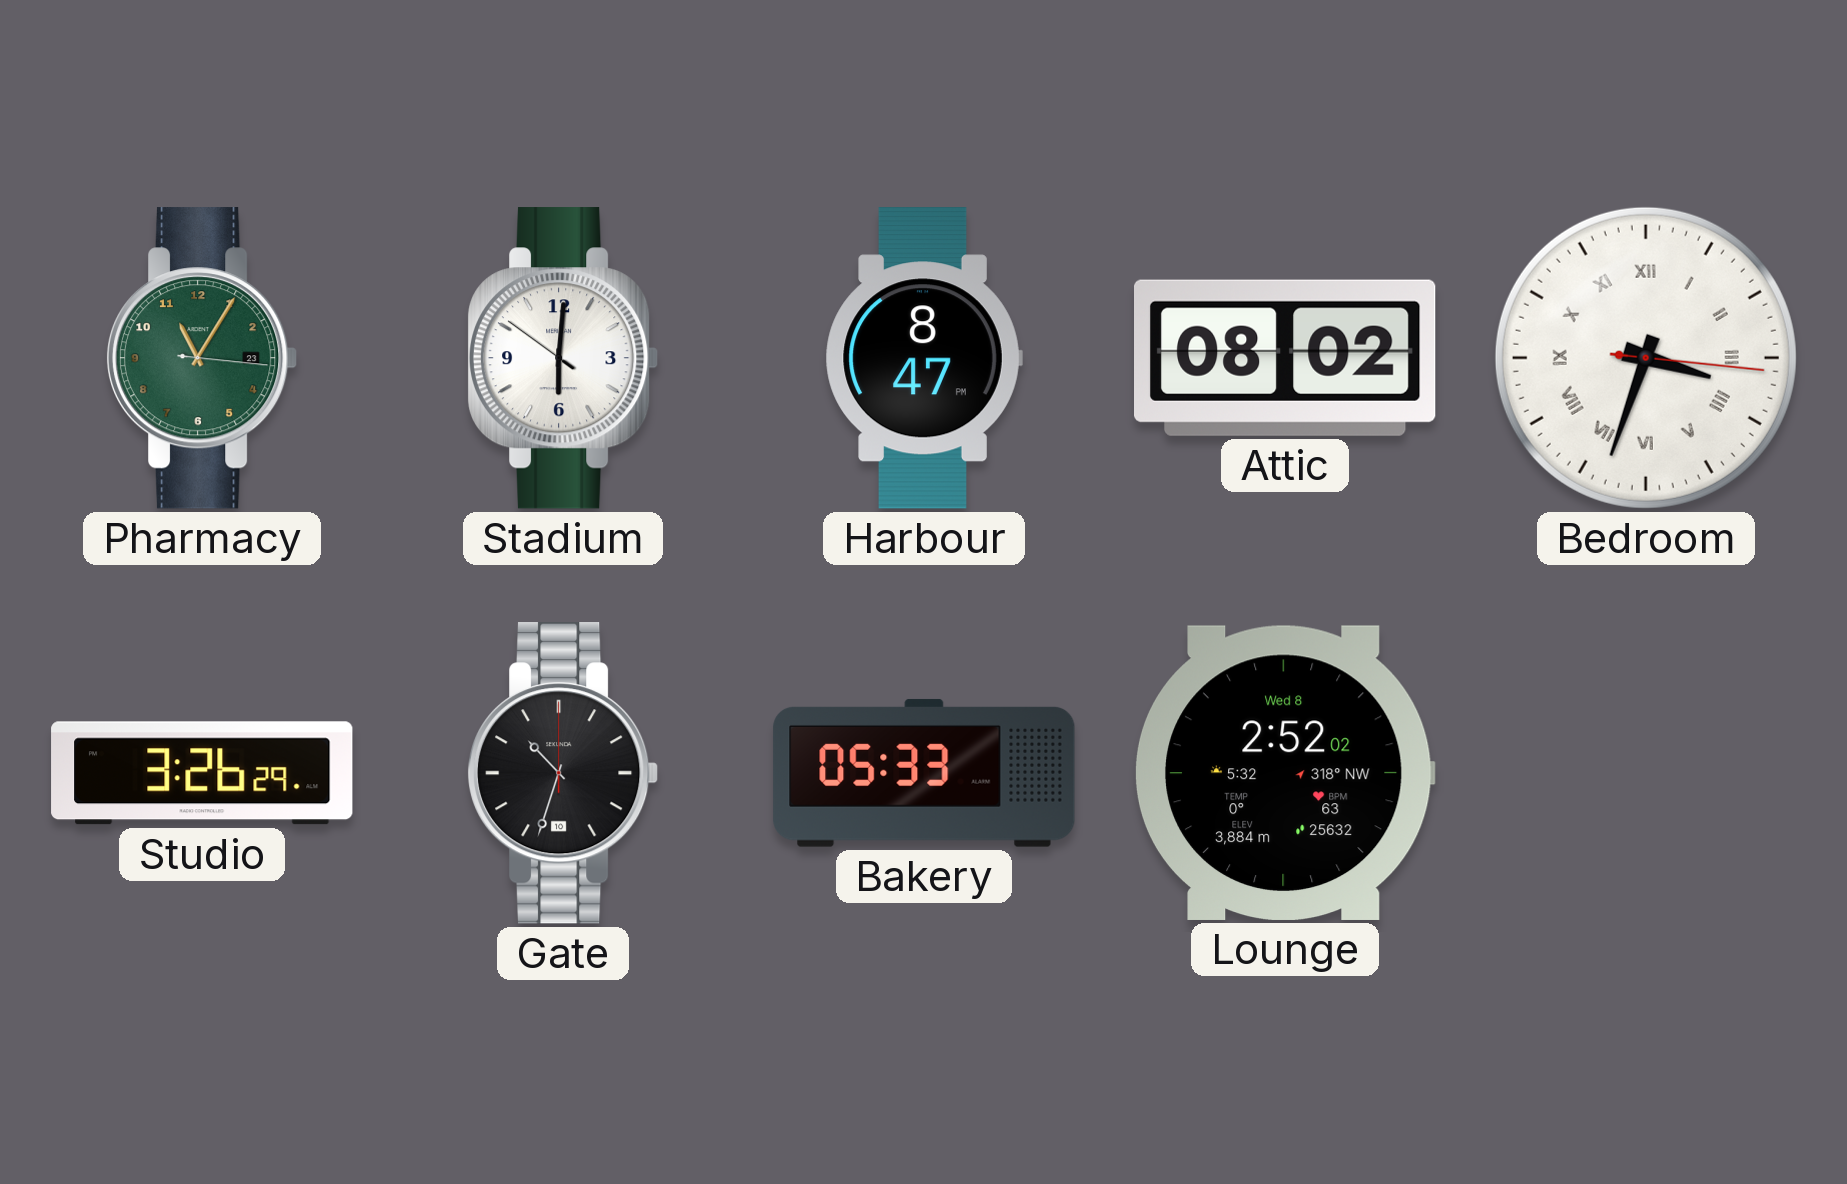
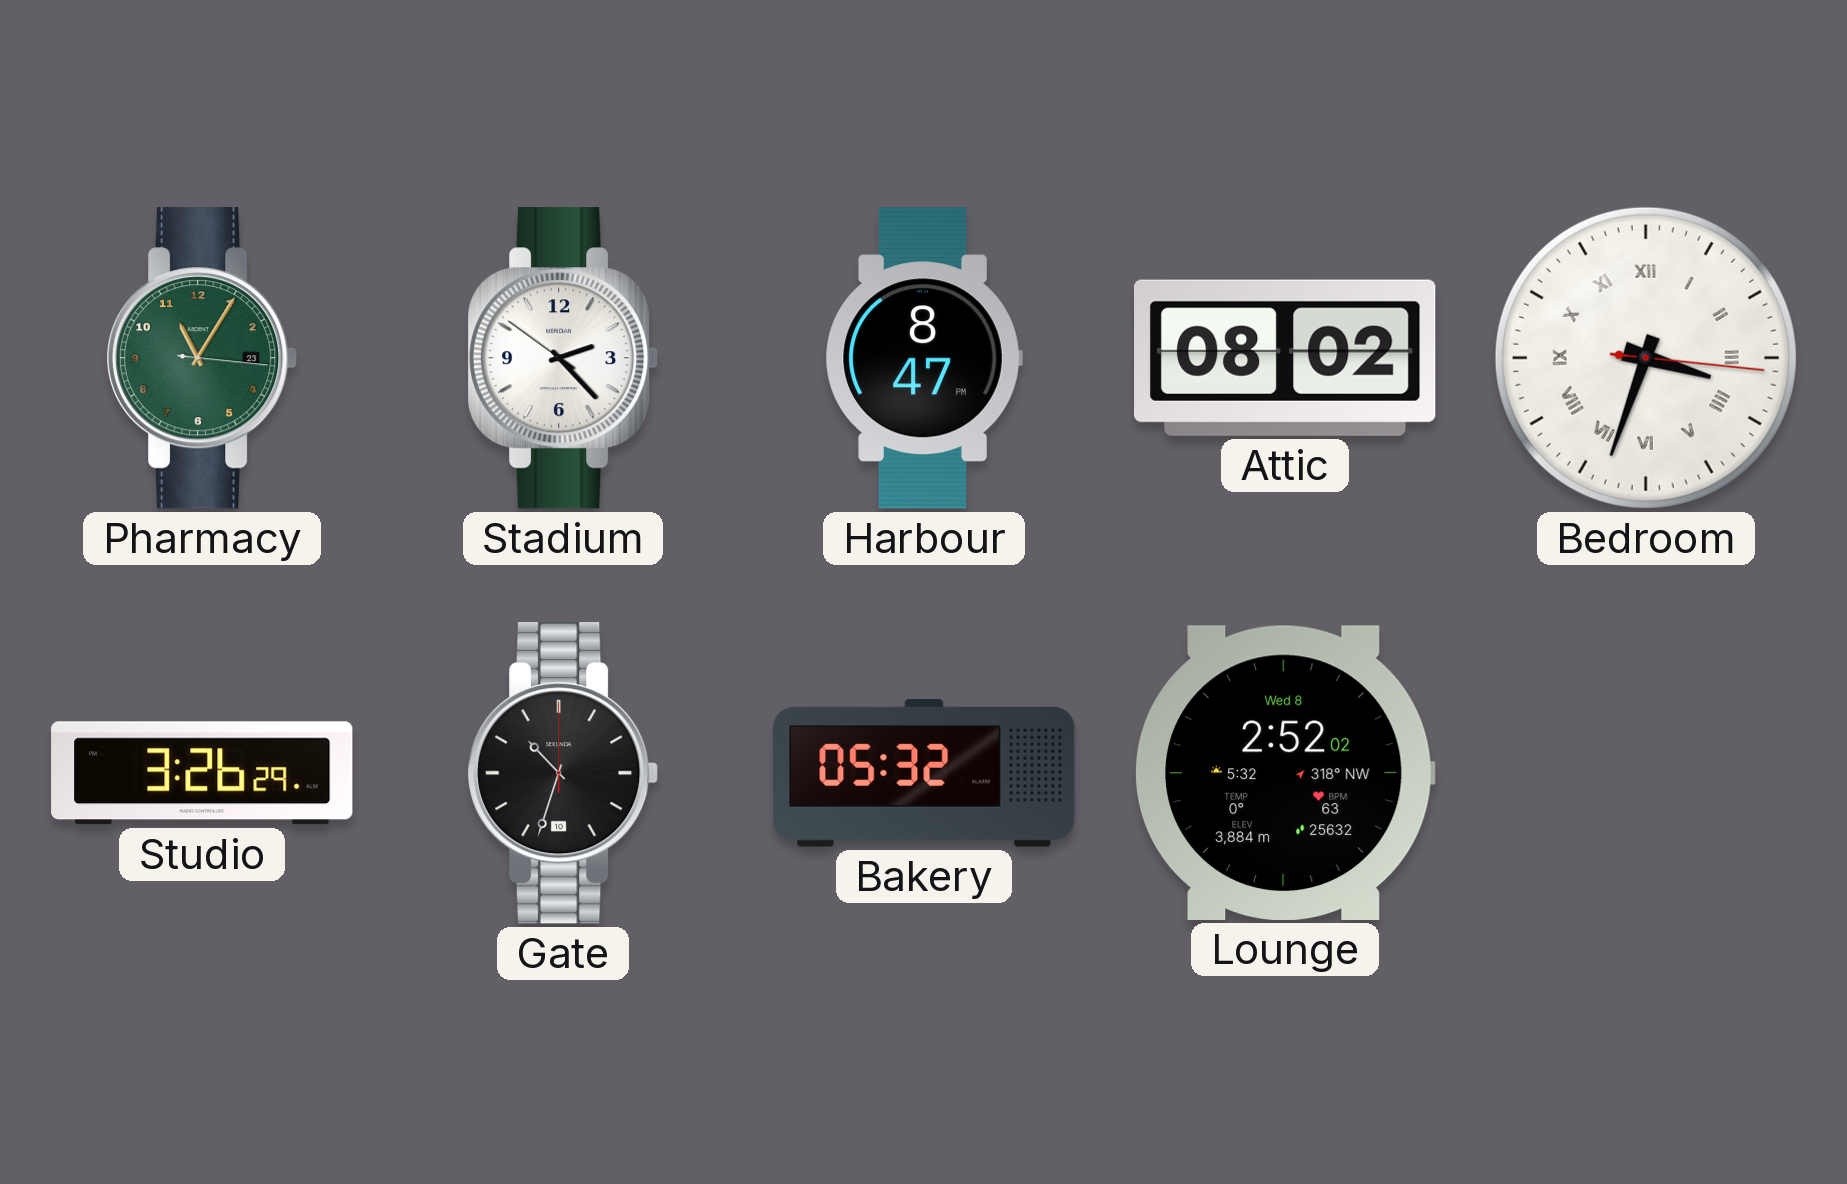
Stadium: 6:00 -> 2:22 (563, 358)
Bakery: 05:33 -> 05:32 (924, 773)
